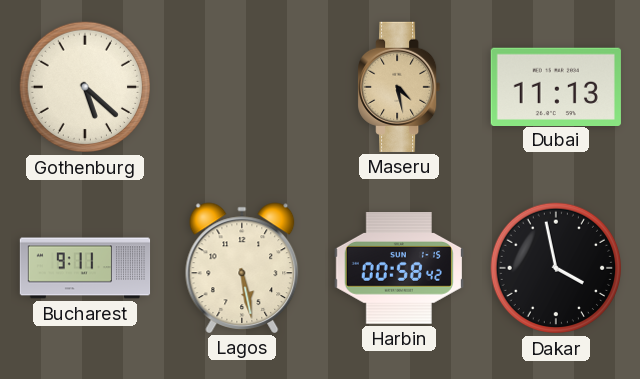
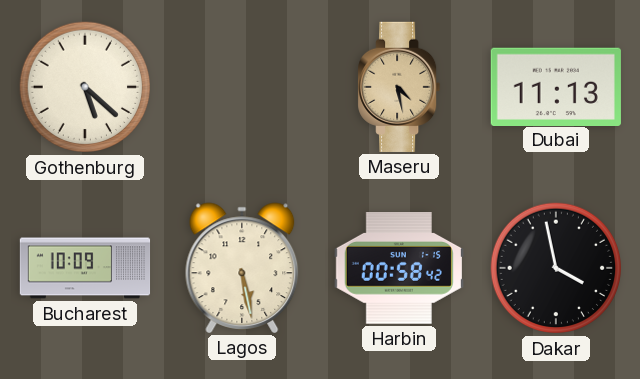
Bucharest: 9:11 -> 10:09 (85, 268)
